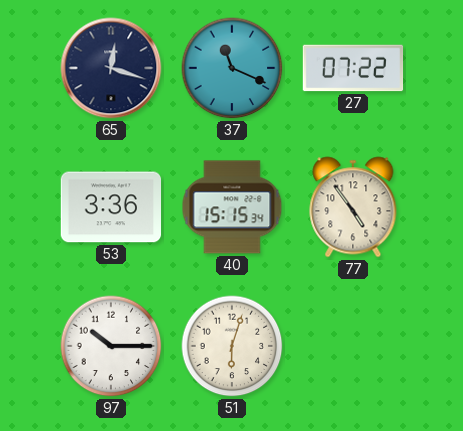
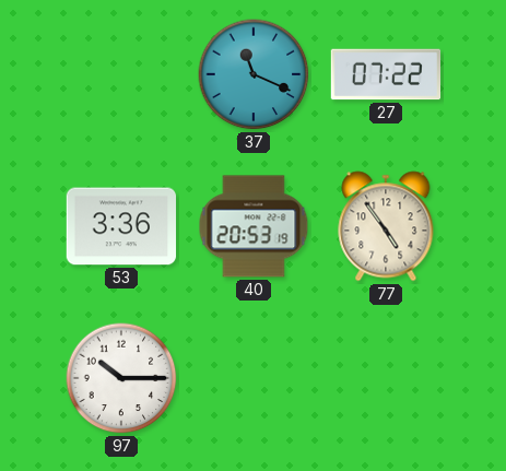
65: 12:18 -> none (111, 68)
40: 15:15 -> 20:53 (254, 226)
51: 6:03 -> none (232, 346)
